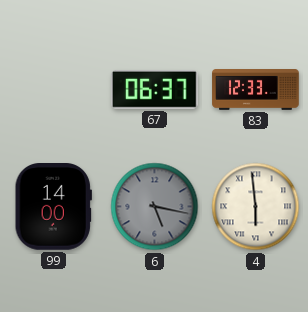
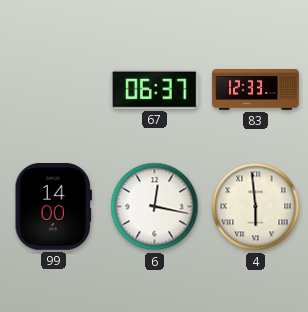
6: 5:17 -> 12:17 (155, 207)
6 dial: grey -> white (155, 207)
